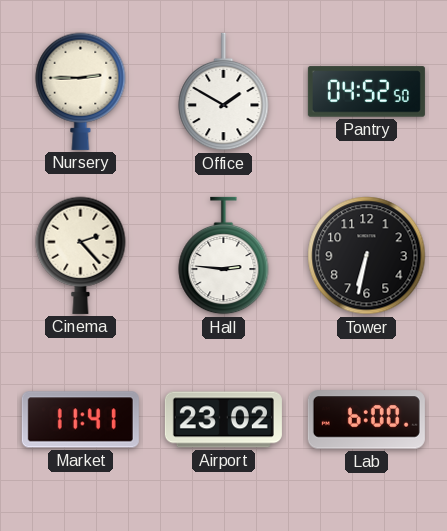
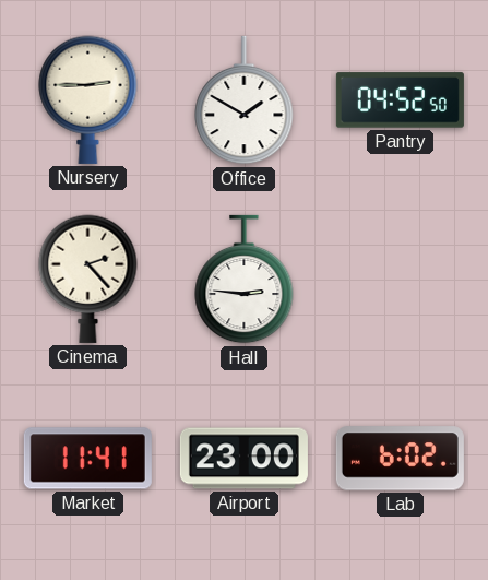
Tower: 6:32 -> none (367, 256)
Airport: 23:02 -> 23:00 (243, 459)
Lab: 6:00 -> 6:02 (400, 459)
